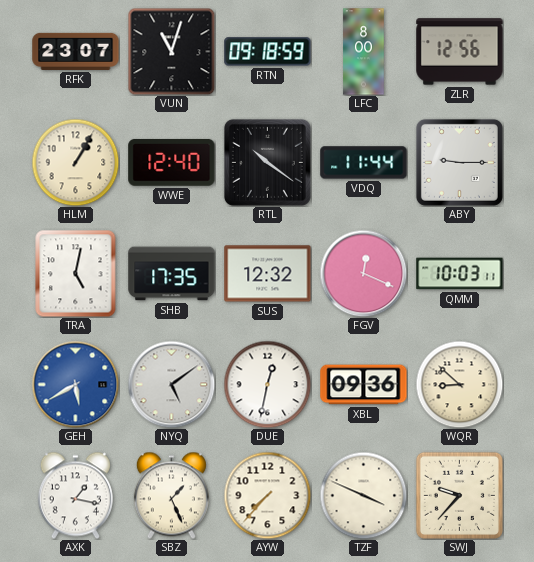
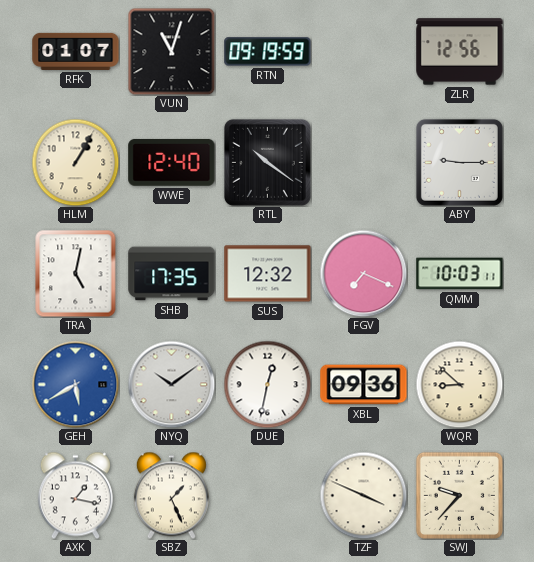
RFK: 23:07 -> 01:07 (76, 51)
RTN: 09:18 -> 09:19 (268, 52)
LFC: 8:00 -> none (364, 52)
VDQ: 11:44 -> none (364, 163)
FGV: 12:19 -> 7:19 (363, 273)
NYQ: 5:09 -> 10:09 (171, 384)
AYW: 7:37 -> none (267, 495)
